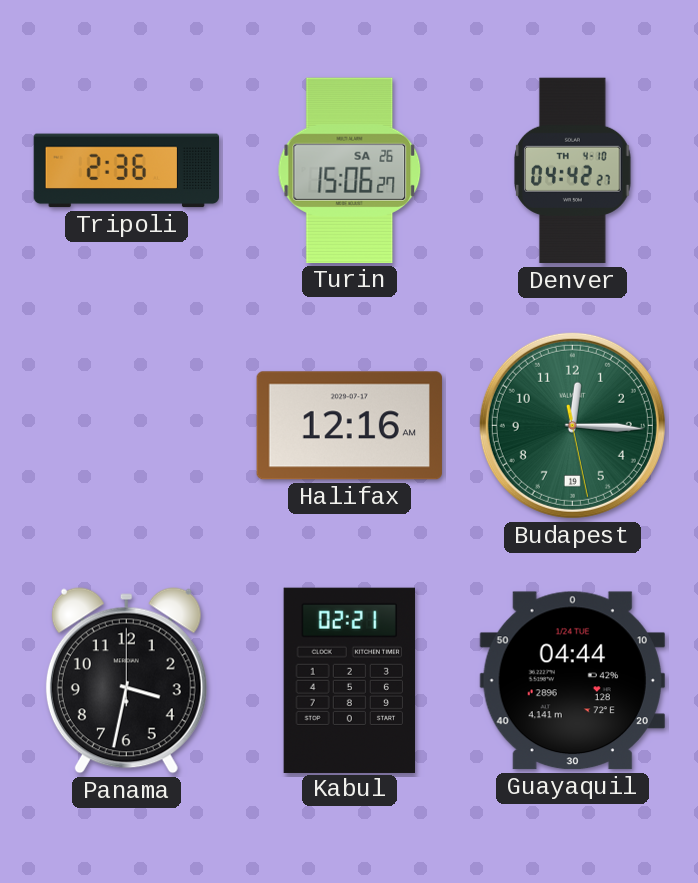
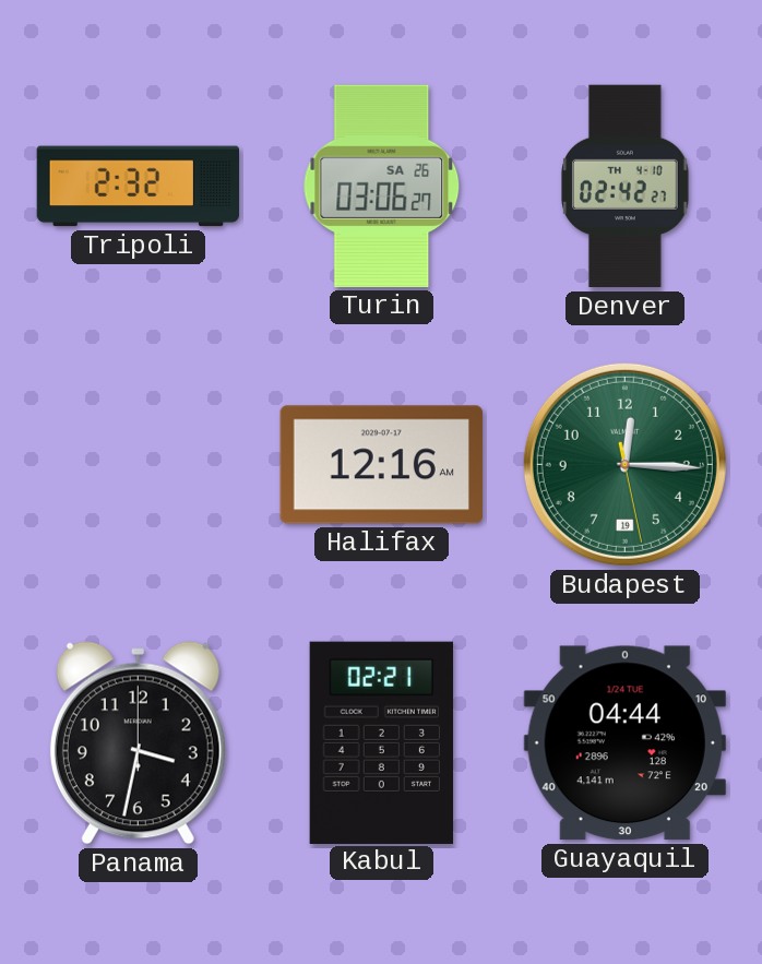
Tripoli: 2:36 -> 2:32 (138, 187)
Turin: 15:06 -> 03:06 (382, 186)
Denver: 04:42 -> 02:42 (626, 187)
